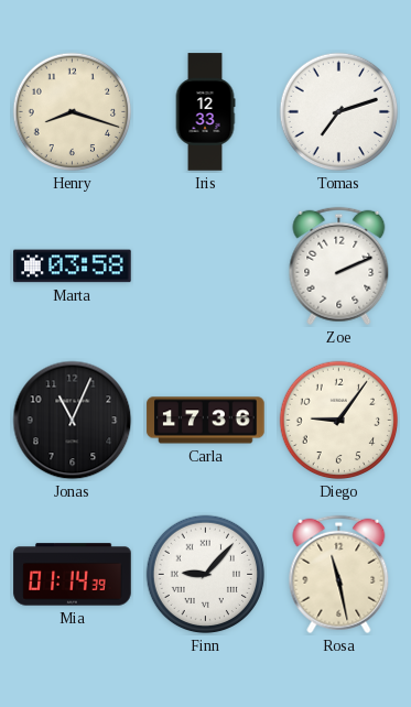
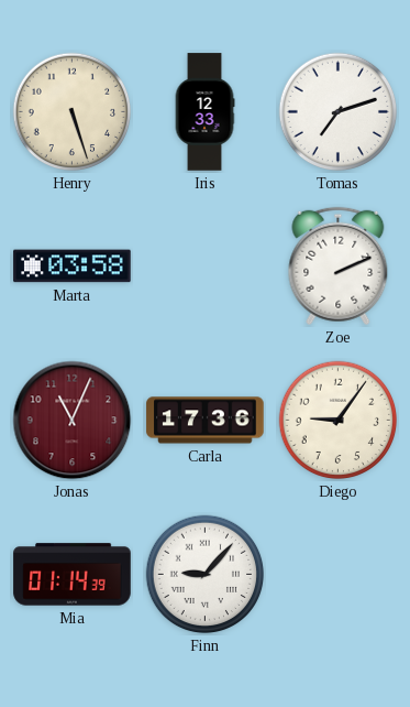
Henry: 8:18 -> 5:27 (73, 112)
Jonas dial: black -> burgundy (73, 421)
Rosa: 11:28 -> none (339, 575)
